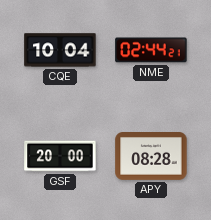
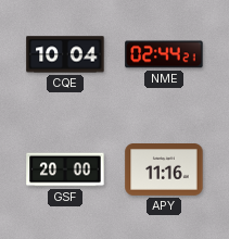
APY: 08:28 -> 11:16 (164, 171)
